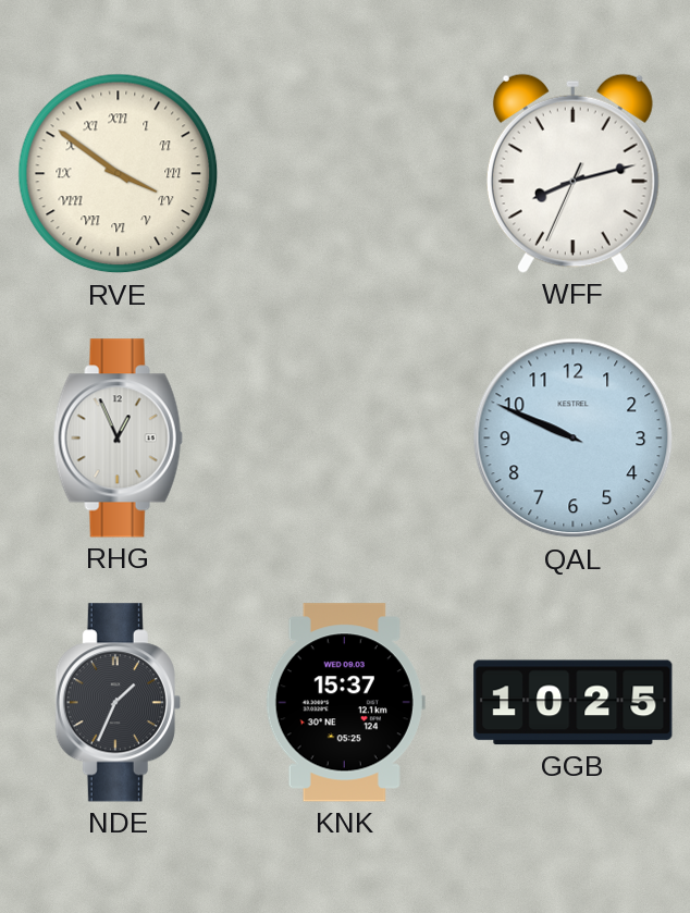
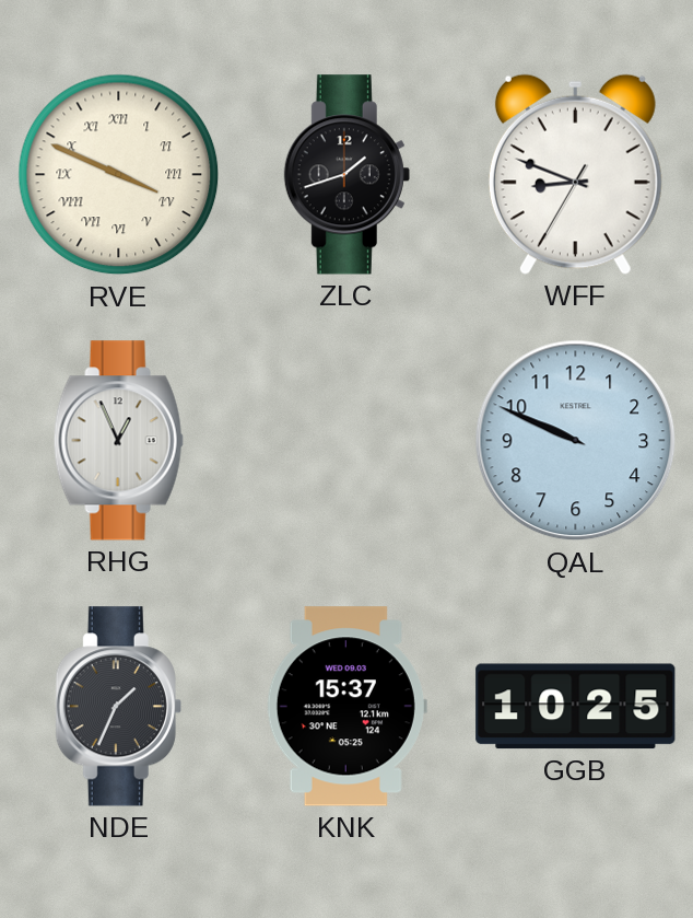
RVE: 3:51 -> 3:49 (119, 175)
ZLC: none -> 1:42 (346, 175)
WFF: 8:12 -> 8:48 (575, 174)
